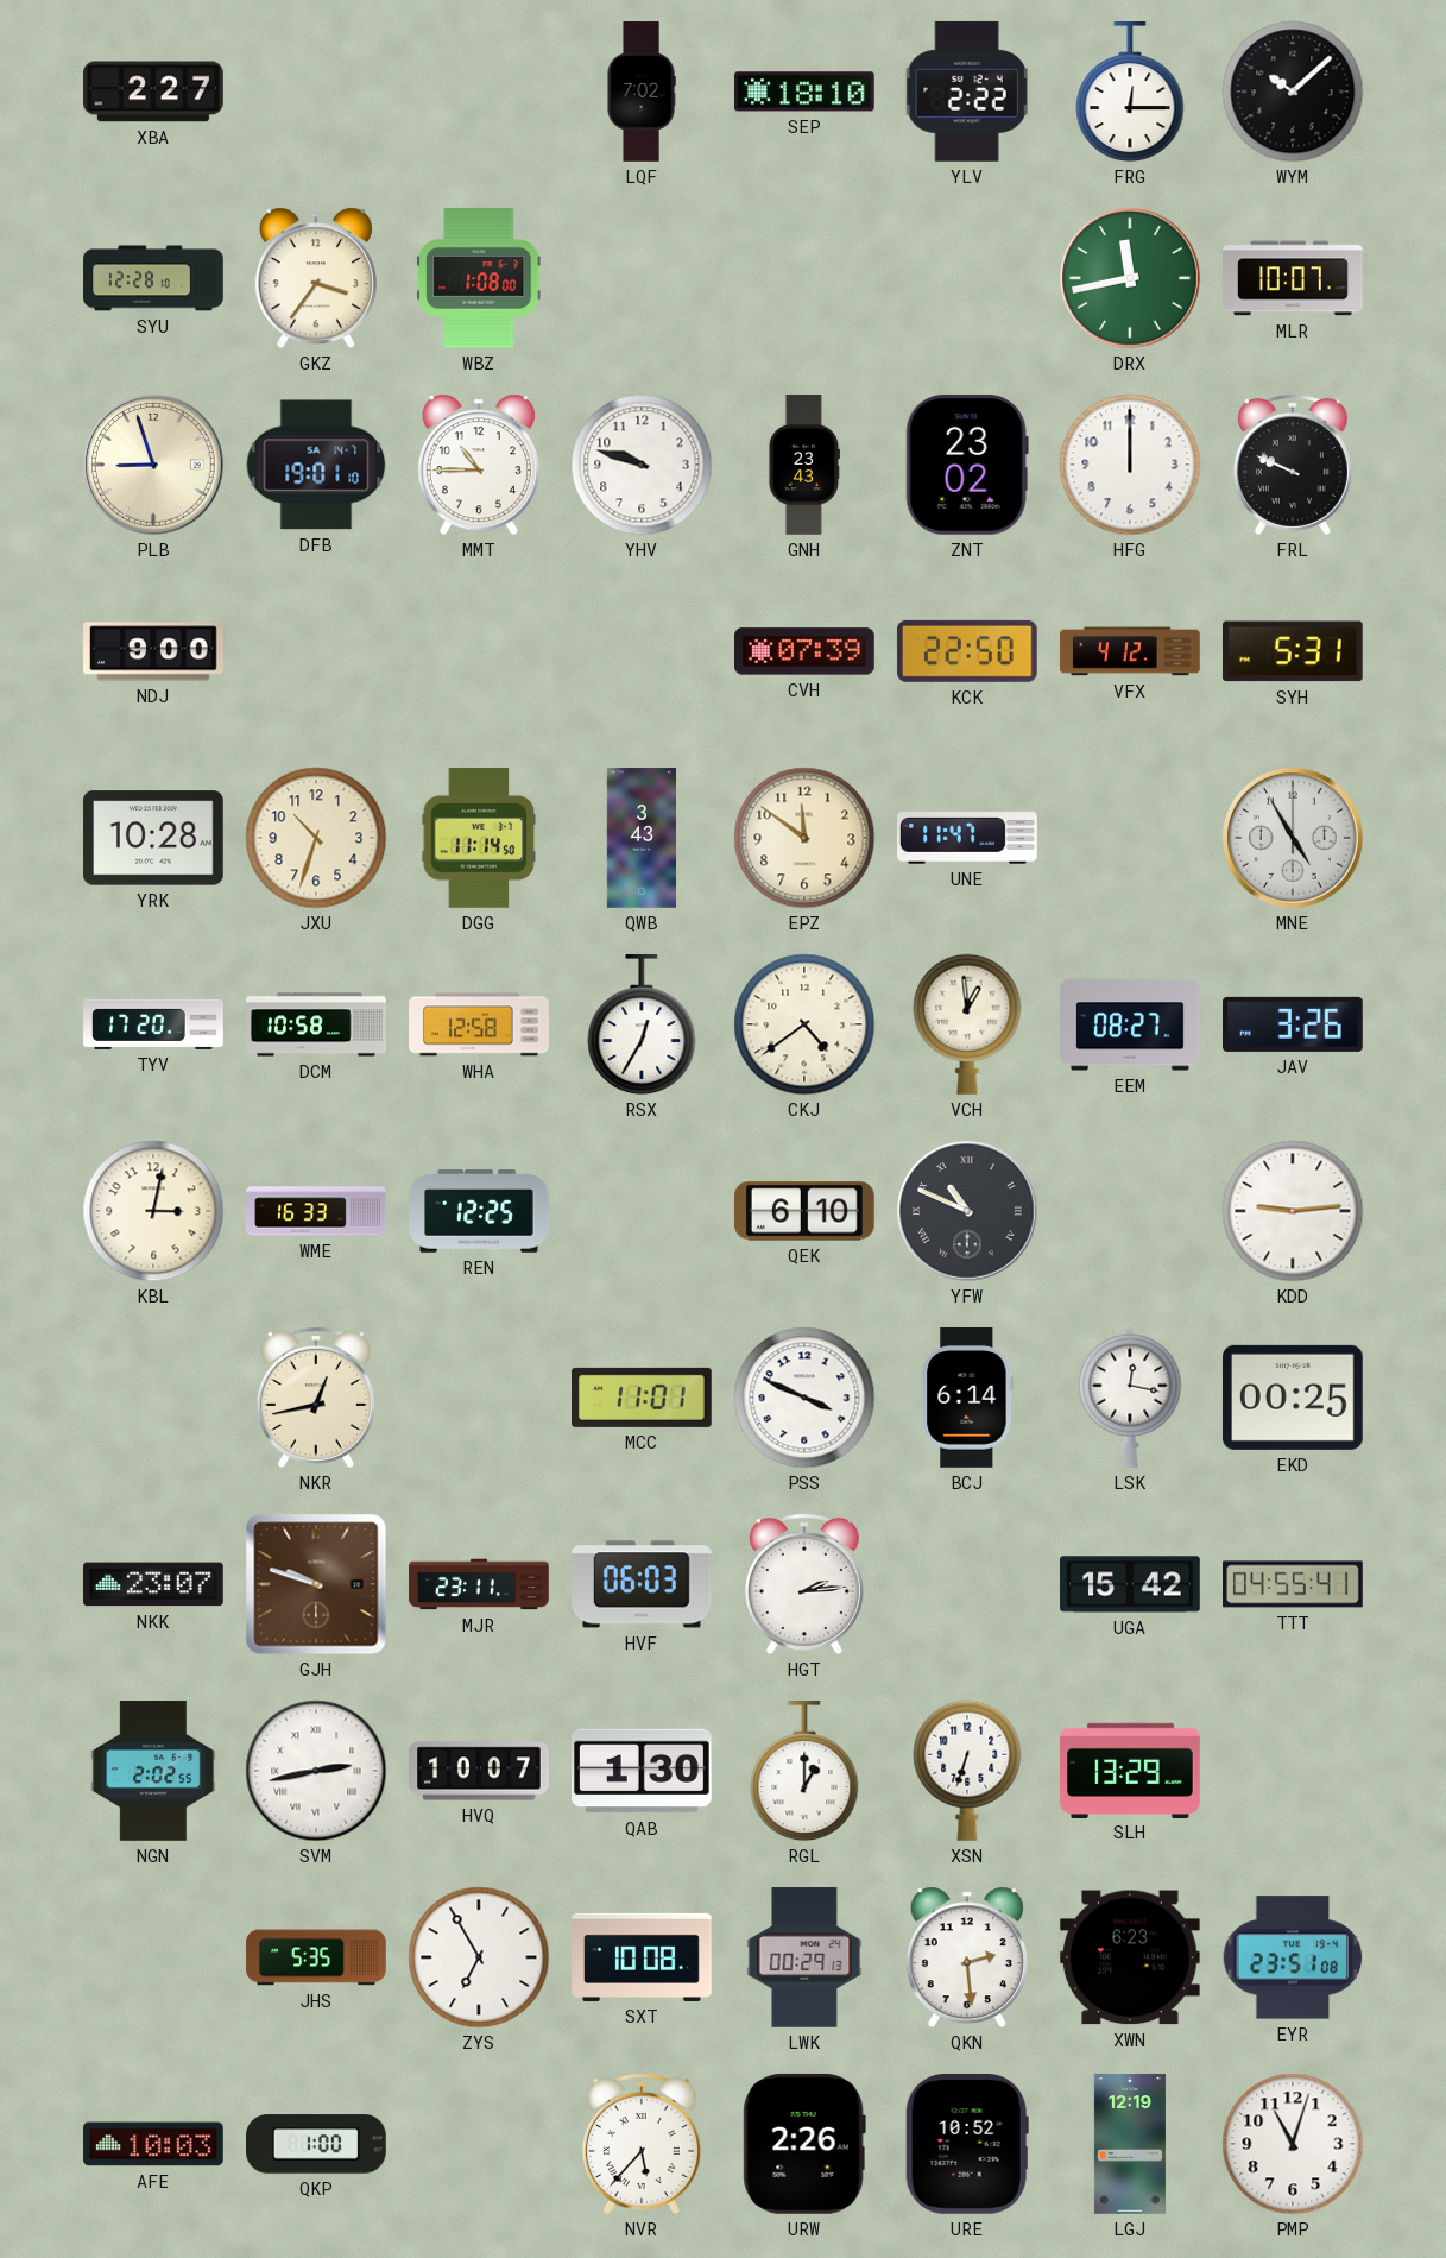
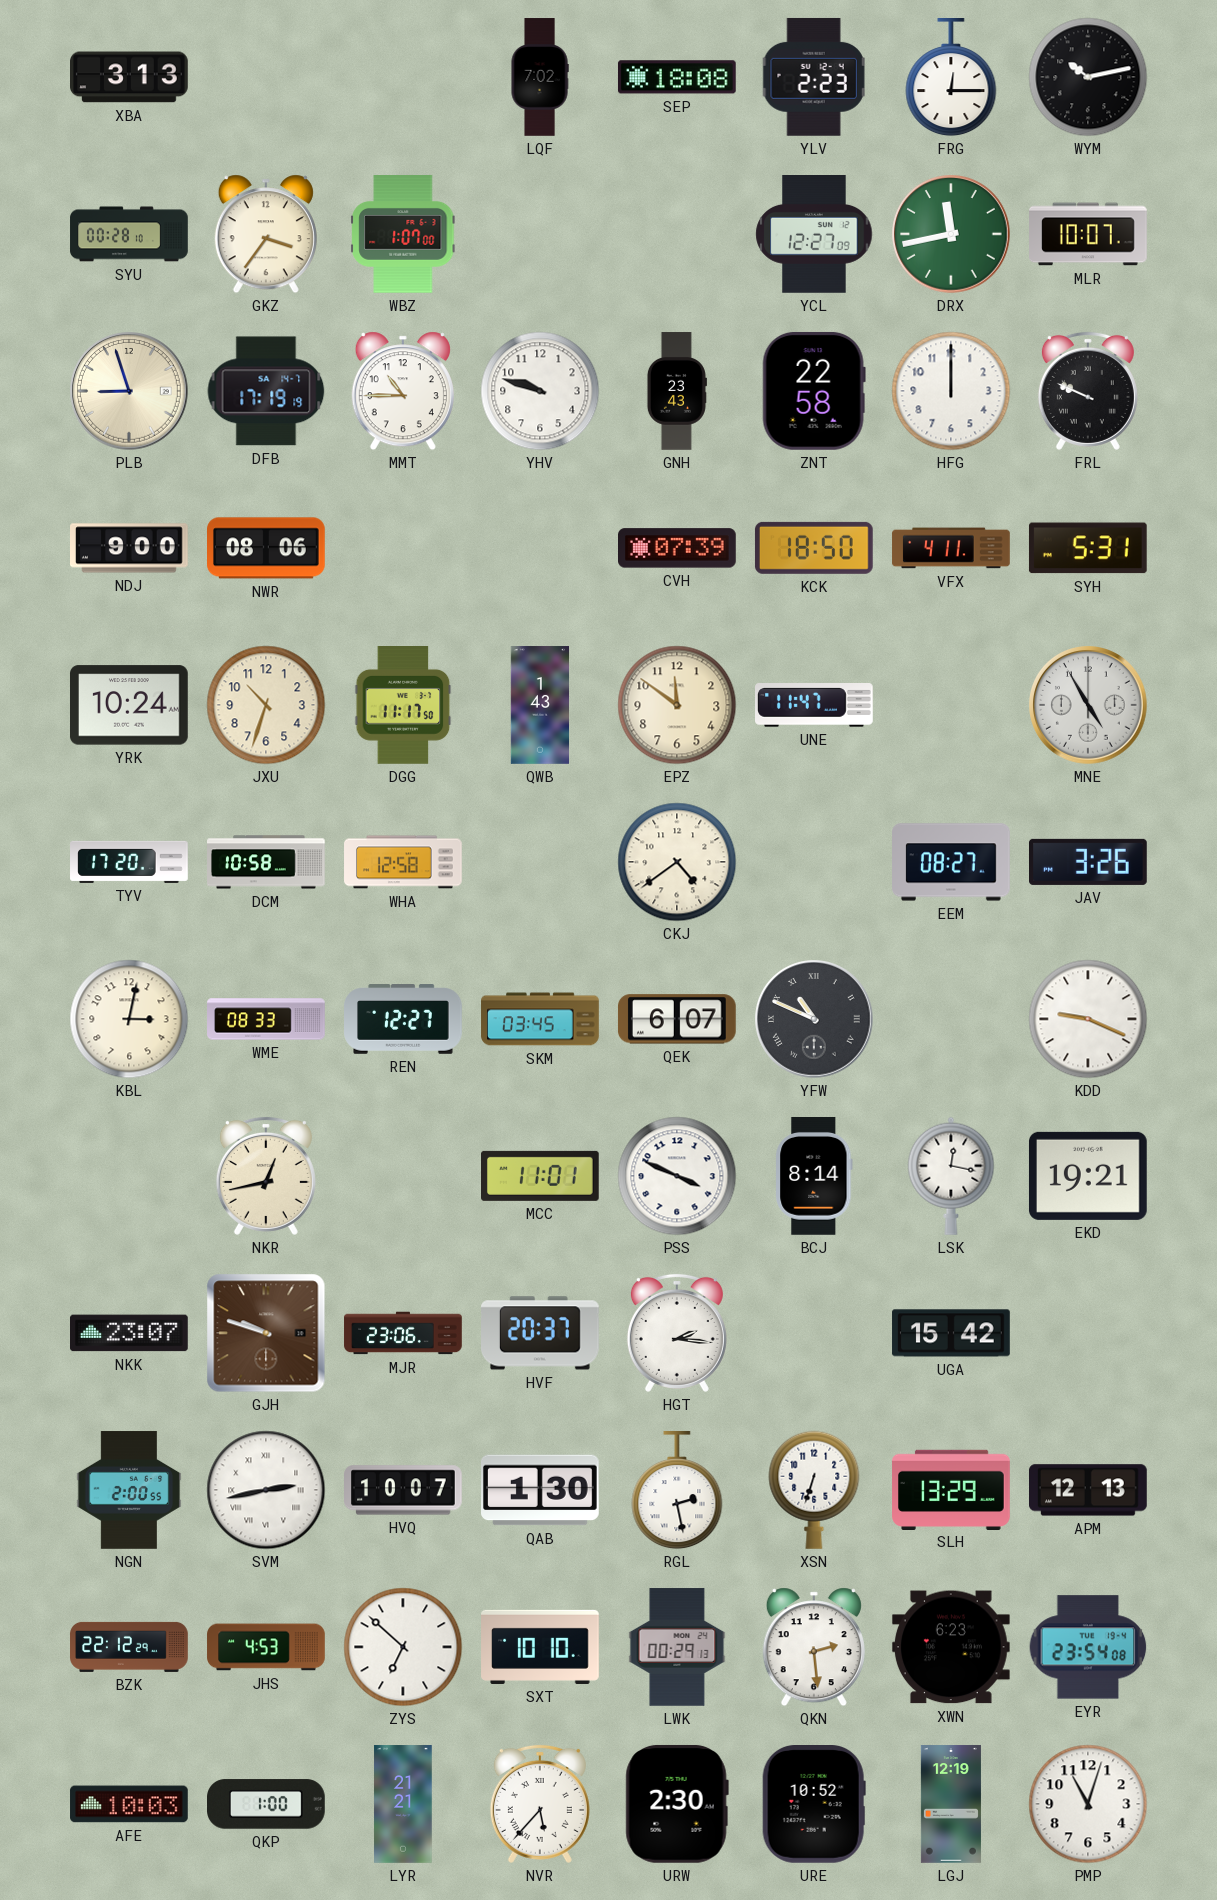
XBA: 2:27 -> 3:13 (130, 77)
SEP: 18:10 -> 18:08 (677, 77)
YLV: 2:22 -> 2:23 (814, 77)
WYM: 10:08 -> 10:13 (1088, 77)
SYU: 12:28 -> 00:28 (129, 234)
WBZ: 1:08 -> 1:07 (403, 235)
YCL: none -> 12:27 (814, 235)
DFB: 19:01 -> 17:19 (266, 391)
ZNT: 23:02 -> 22:58 (814, 391)
NWR: none -> 08:06 (267, 548)
KCK: 22:50 -> 18:50 (814, 548)
VFX: 4:12 -> 4:11 (951, 548)
YRK: 10:28 -> 10:24 (130, 705)
DGG: 11:14 -> 11:17 (403, 706)
QWB: 3:43 -> 1:43 (539, 705)
RSX: 12:35 -> none (642, 1026)
VCH: 12:59 -> none (967, 1024)
WME: 16:33 -> 08:33 (266, 1019)
REN: 12:25 -> 12:27 (403, 1019)
SKM: none -> 03:45 (540, 1019)
QEK: 6:10 -> 6:07 (677, 1019)
KDD: 9:14 -> 9:19 (1088, 1019)
BCJ: 6:14 -> 8:14 (814, 1177)
EKD: 00:25 -> 19:21 (1088, 1176)
MJR: 23:11 -> 23:06 (403, 1333)
HVF: 06:03 -> 20:37 (541, 1333)
HGT: 2:14 -> 2:16 (677, 1333)
TTT: 04:55 -> none (1293, 1584)
NGN: 2:02 -> 2:00 (129, 1490)
RGL: 1:00 -> 2:28 (677, 1491)
APM: none -> 12:13 (1089, 1490)
BZK: none -> 22:12 (129, 1647)
JHS: 5:35 -> 4:53 (266, 1647)
ZYS: 6:55 -> 6:52 (403, 1647)
SXT: 10:08 -> 10:10 (540, 1647)
EYR: 23:51 -> 23:54 (1088, 1647)
LYR: none -> 21:21 (403, 1804)
URW: 2:26 -> 2:30 (677, 1804)
